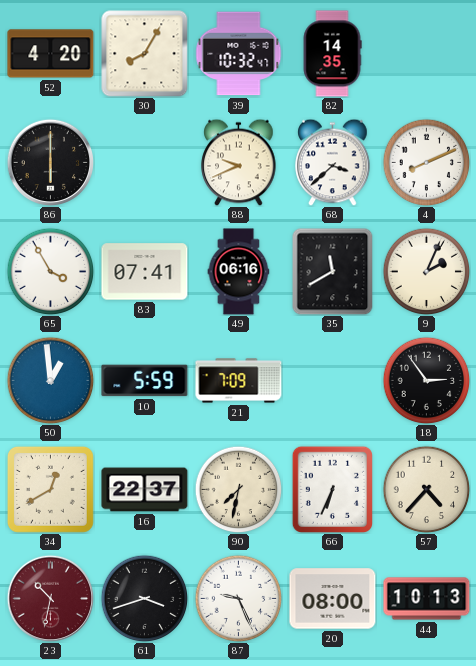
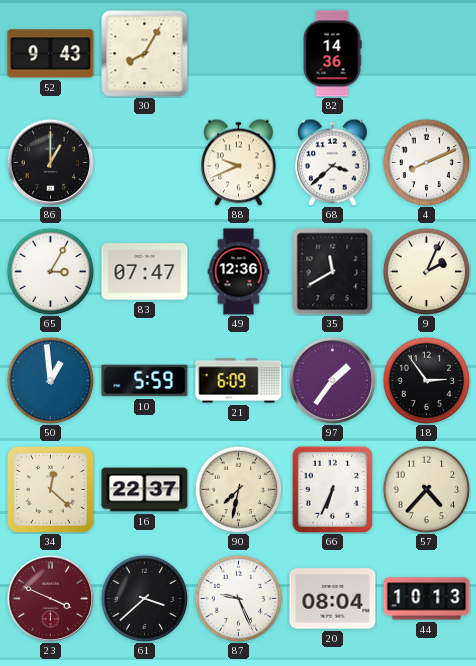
52: 4:20 -> 9:43 (51, 54)
39: 10:32 -> none (239, 54)
82: 14:35 -> 14:36 (332, 54)
86: 6:00 -> 1:00 (50, 162)
65: 3:55 -> 3:05 (50, 271)
83: 07:41 -> 07:47 (145, 272)
49: 06:16 -> 12:36 (239, 272)
21: 7:09 -> 6:09 (239, 381)
97: none -> 1:36 (332, 380)
34: 12:40 -> 12:22 (50, 489)
23: 10:32 -> 3:49 (50, 598)
61: 3:42 -> 3:38 (144, 598)
20: 08:00 -> 08:04 (333, 599)
